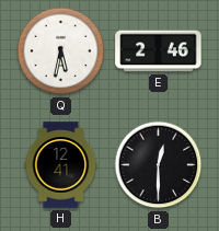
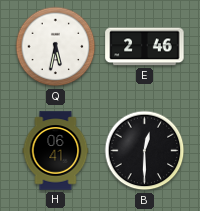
H: 12:41 -> 06:41 (56, 151)
